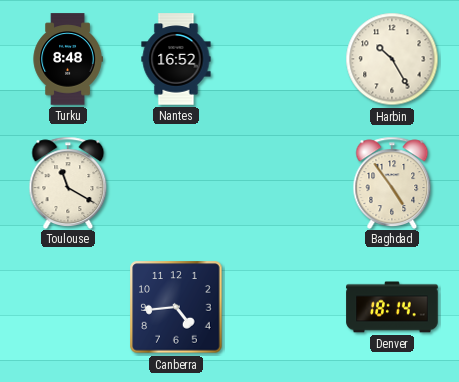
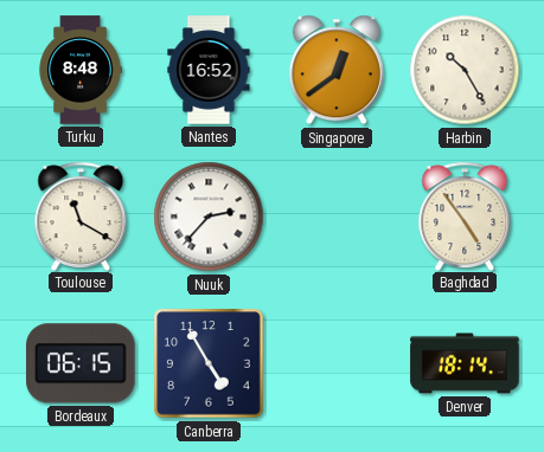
Singapore: none -> 12:39 (337, 70)
Nuuk: none -> 2:37 (209, 217)
Bordeaux: none -> 06:15 (82, 363)
Canberra: 4:44 -> 4:55 (209, 363)
